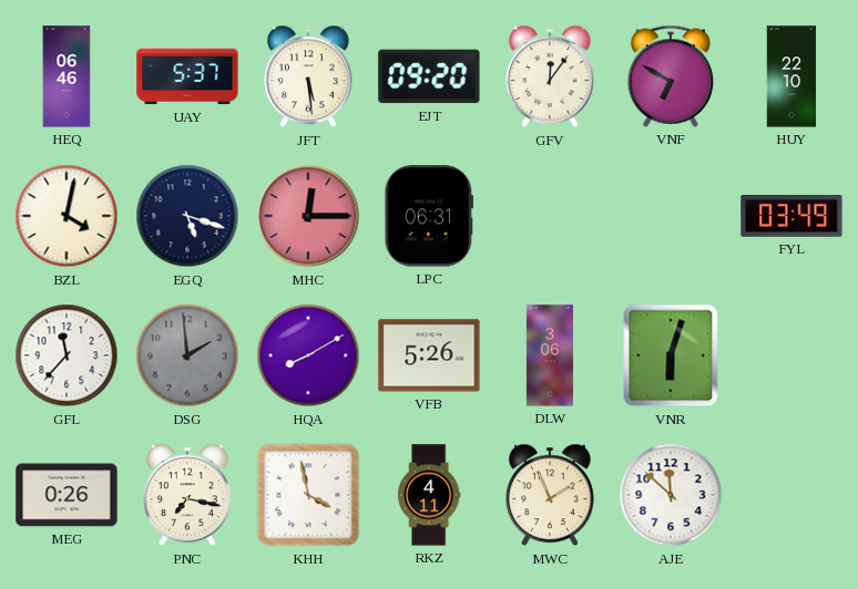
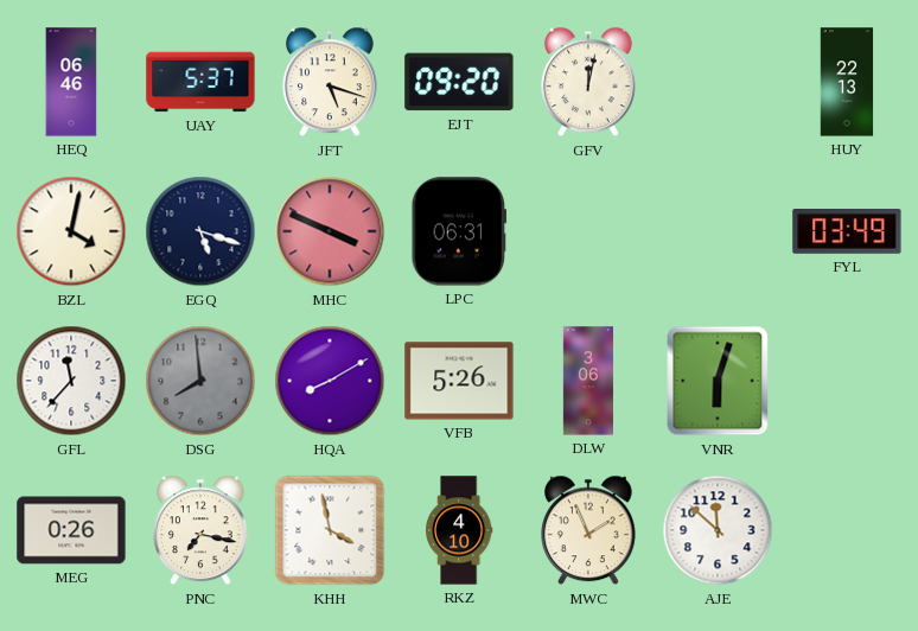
JFT: 5:29 -> 5:18 (331, 82)
GFV: 12:06 -> 12:02 (589, 82)
VNF: 6:50 -> none (670, 76)
HUY: 22:10 -> 22:13 (847, 82)
MHC: 12:15 -> 3:49 (330, 231)
DSG: 1:59 -> 7:59 (200, 381)
RKZ: 4:11 -> 4:10 (460, 530)
